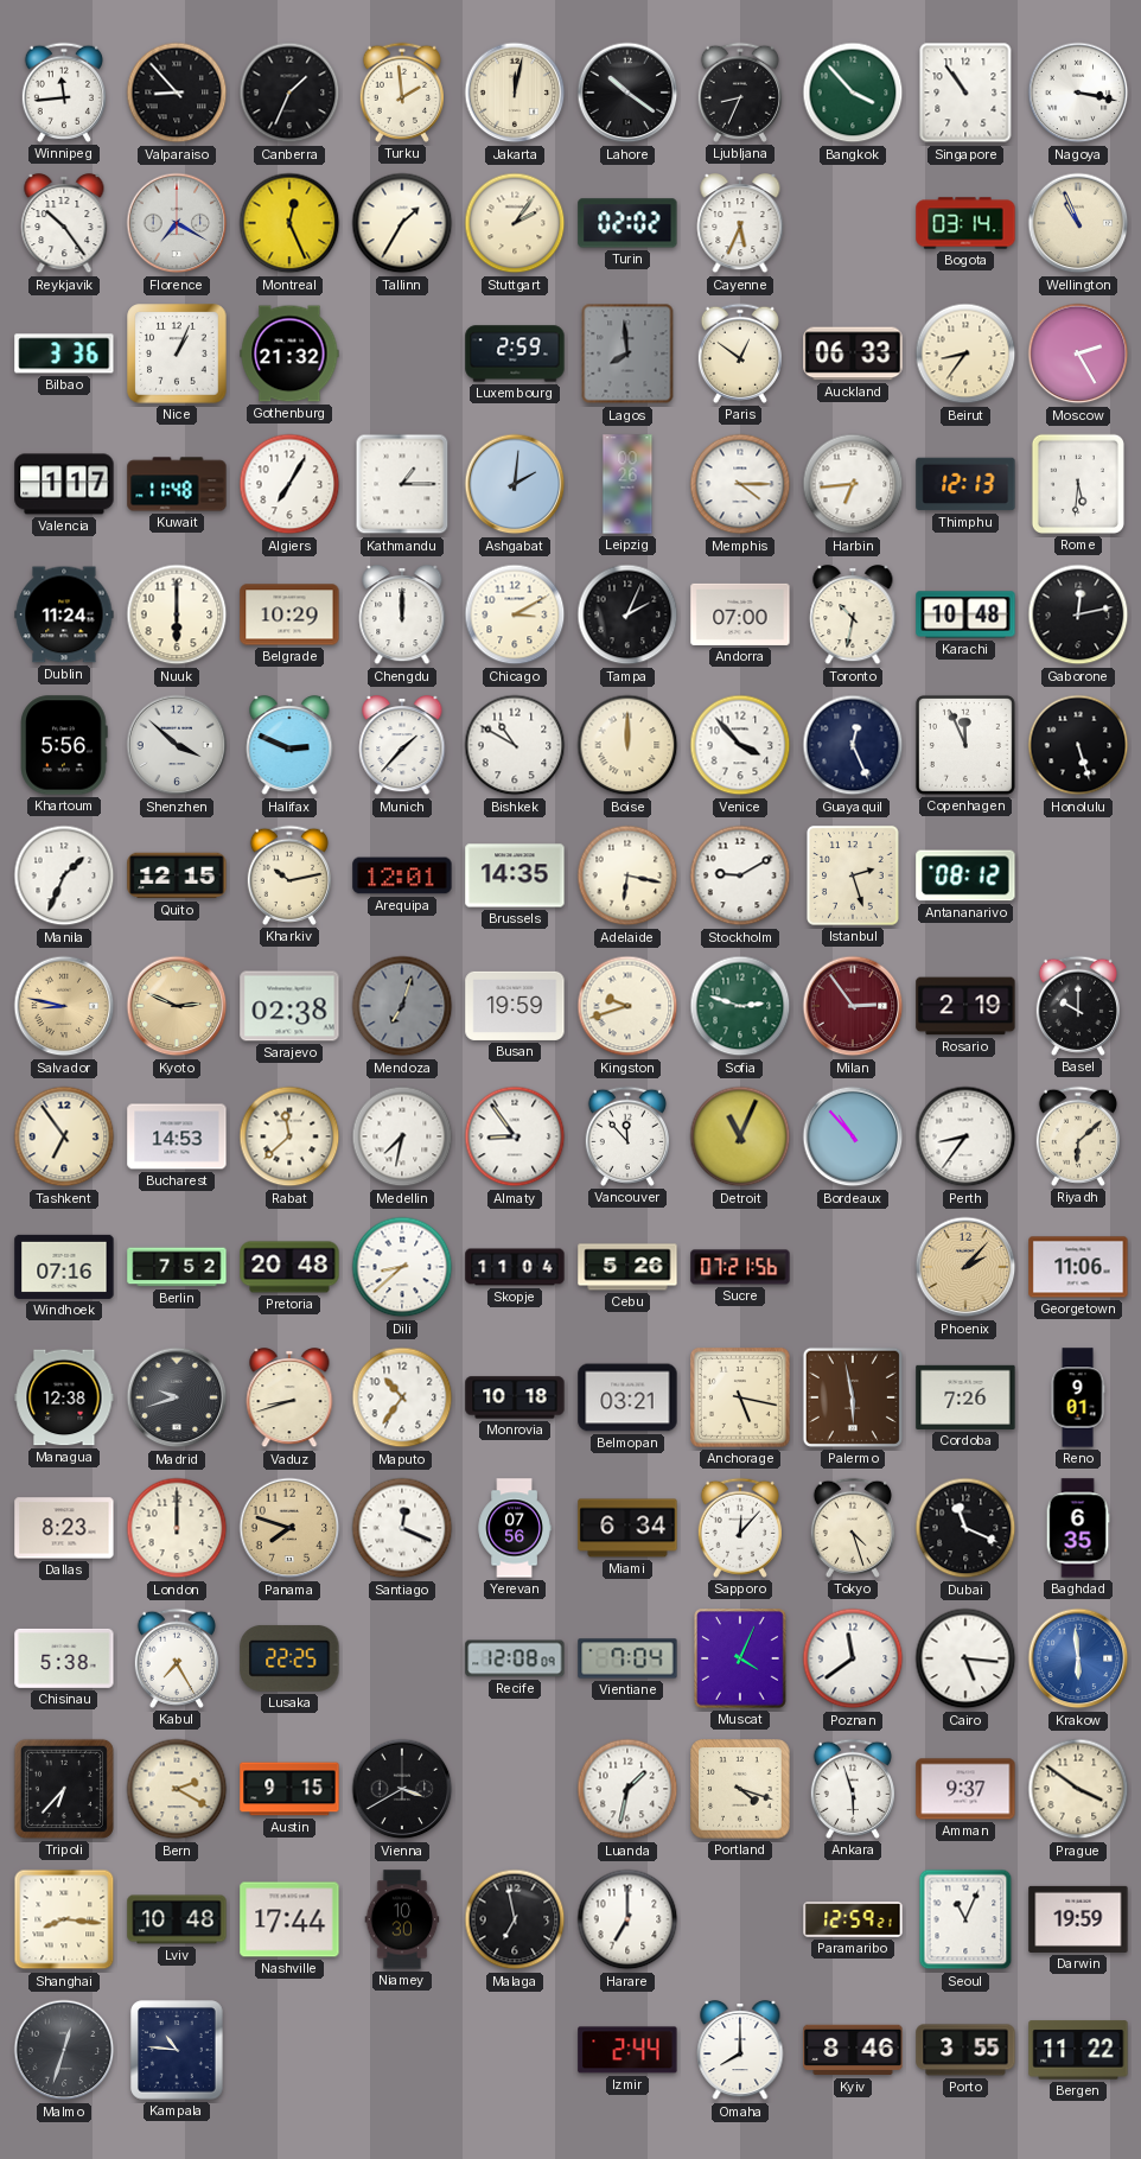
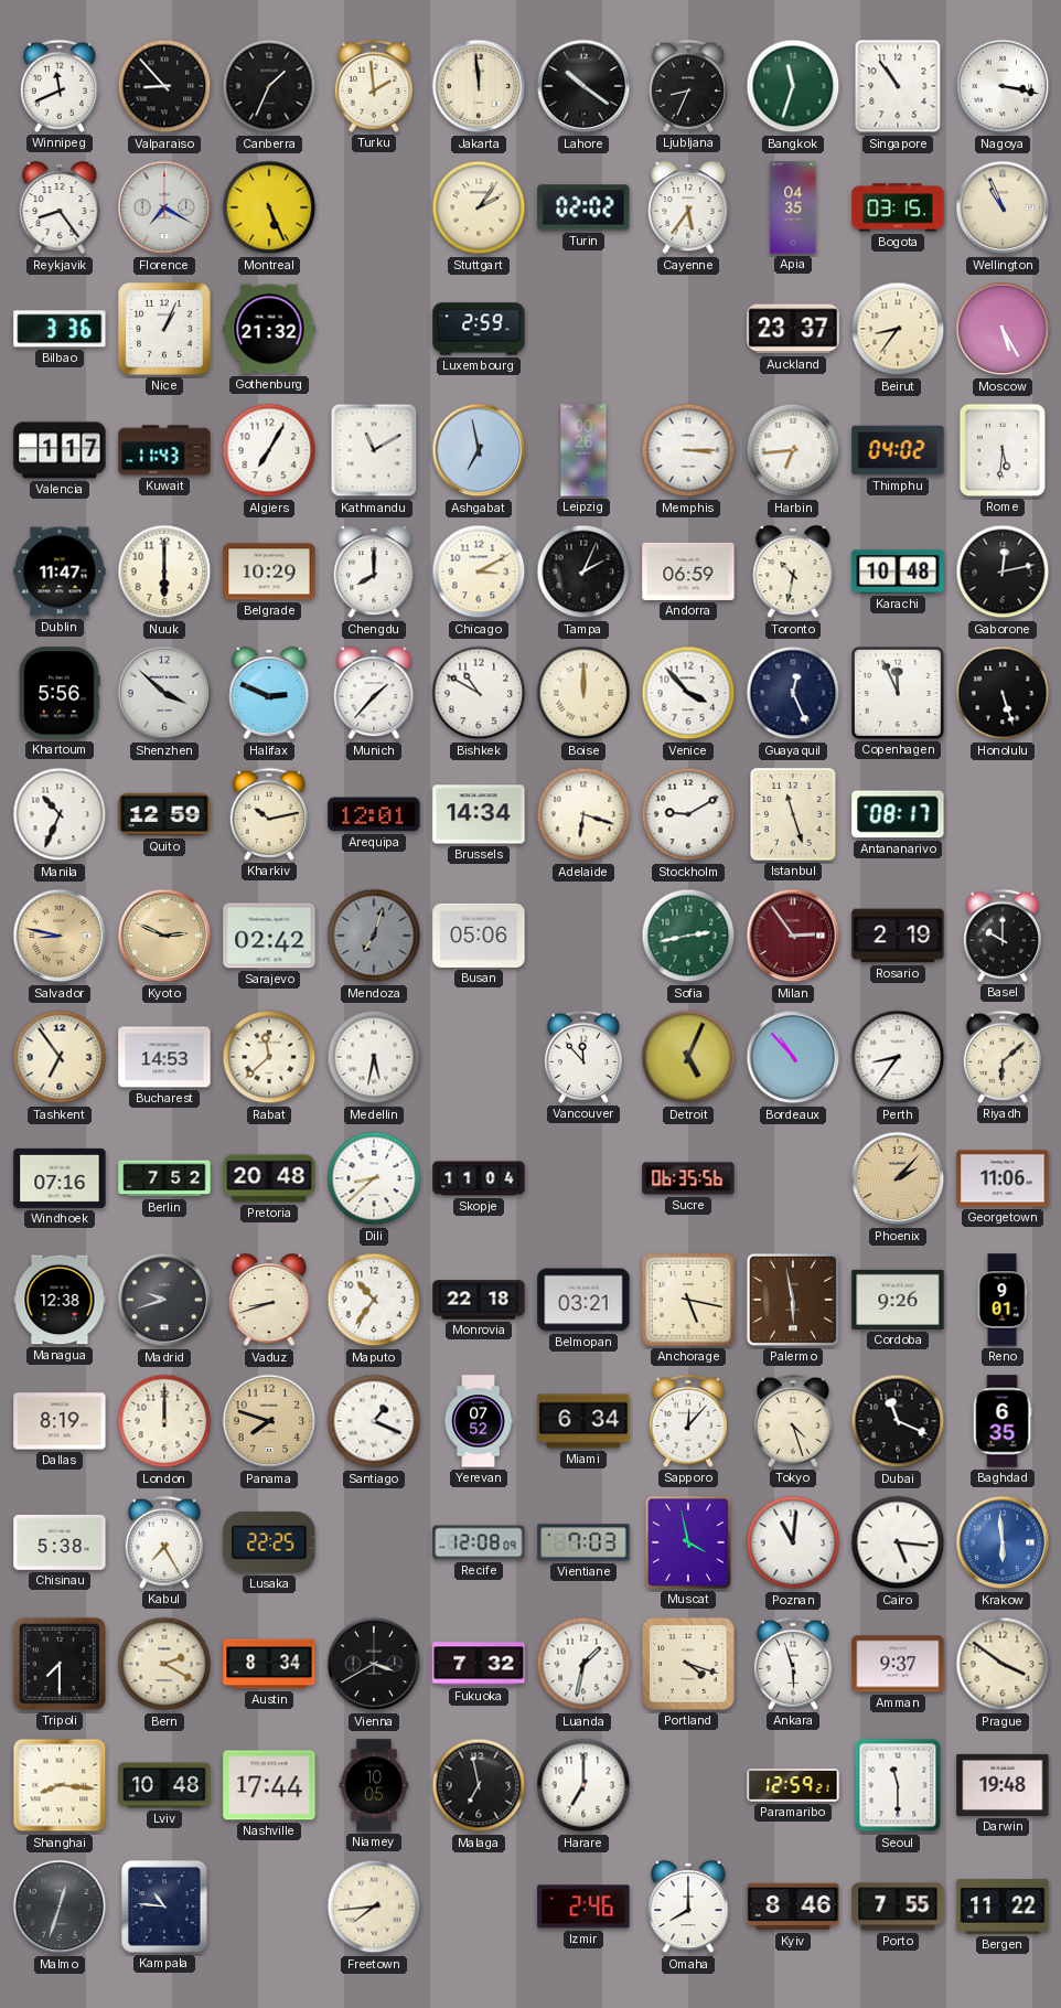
Winnipeg: 11:44 -> 11:41 (60, 86)
Jakarta: 12:02 -> 11:59 (479, 86)
Bangkok: 3:53 -> 11:33 (793, 86)
Reykjavik: 10:24 -> 8:24 (60, 209)
Montreal: 12:26 -> 5:26 (269, 207)
Tallinn: 1:35 -> none (402, 223)
Cayenne: 5:34 -> 5:36 (688, 209)
Apia: none -> 04:35 (793, 207)
Bogota: 03:14 -> 03:15 (898, 207)
Lagos: 7:59 -> none (627, 354)
Paris: 12:51 -> none (740, 354)
Auckland: 06:33 -> 23:37 (793, 329)
Moscow: 2:25 -> 5:25 (1003, 329)
Kuwait: 11:48 -> 11:43 (164, 450)
Kathmandu: 1:15 -> 11:10 (374, 450)
Ashgabat: 2:01 -> 6:58 (479, 450)
Memphis: 4:15 -> 3:15 (688, 450)
Thimphu: 12:13 -> 04:02 (898, 450)
Dublin: 11:24 -> 11:47 (60, 572)
Chengdu: 12:00 -> 8:00 (374, 573)
Andorra: 07:00 -> 06:59 (688, 572)
Manila: 1:34 -> 10:34 (60, 814)
Quito: 12:15 -> 12:59 (164, 814)
Brussels: 14:35 -> 14:34 (479, 814)
Adelaide: 6:17 -> 6:18 (583, 814)
Istanbul: 2:27 -> 11:27 (793, 814)
Antananarivo: 08:12 -> 08:17 (898, 814)
Sarajevo: 02:38 -> 02:42 (269, 936)
Busan: 19:59 -> 05:06 (479, 936)
Kingston: 9:42 -> none (627, 1006)
Sofia: 2:48 -> 2:43 (688, 936)
Medellin: 7:32 -> 5:32 (374, 1057)
Almaty: 8:54 -> none (515, 1136)
Detroit: 11:04 -> 5:04 (688, 1057)
Cebu: 5:26 -> none (627, 1267)
Sucre: 07:21 -> 06:35 (688, 1178)
Monrovia: 10:18 -> 22:18 (479, 1300)
Cordoba: 7:26 -> 9:26 (898, 1300)
Dallas: 8:23 -> 8:19 (60, 1421)
Santiago: 12:19 -> 1:19 (374, 1421)
Yerevan: 07:56 -> 07:52 (479, 1421)
Vientiane: 7:04 -> 7:03 (583, 1542)
Muscat: 4:04 -> 3:58 (689, 1544)
Poznan: 11:39 -> 11:01 (793, 1542)
Tripoli: 6:37 -> 7:30 (60, 1664)
Austin: 9:15 -> 8:34 (269, 1664)
Fukuoka: none -> 7:32 (479, 1664)
Niamey: 10:30 -> 10:05 (374, 1785)
Seoul: 11:04 -> 11:30 (898, 1785)
Darwin: 19:59 -> 19:48 (1003, 1785)
Freetown: none -> 7:44 (374, 1906)
Izmir: 2:44 -> 2:46 (583, 1906)
Porto: 3:55 -> 7:55 (898, 1906)
